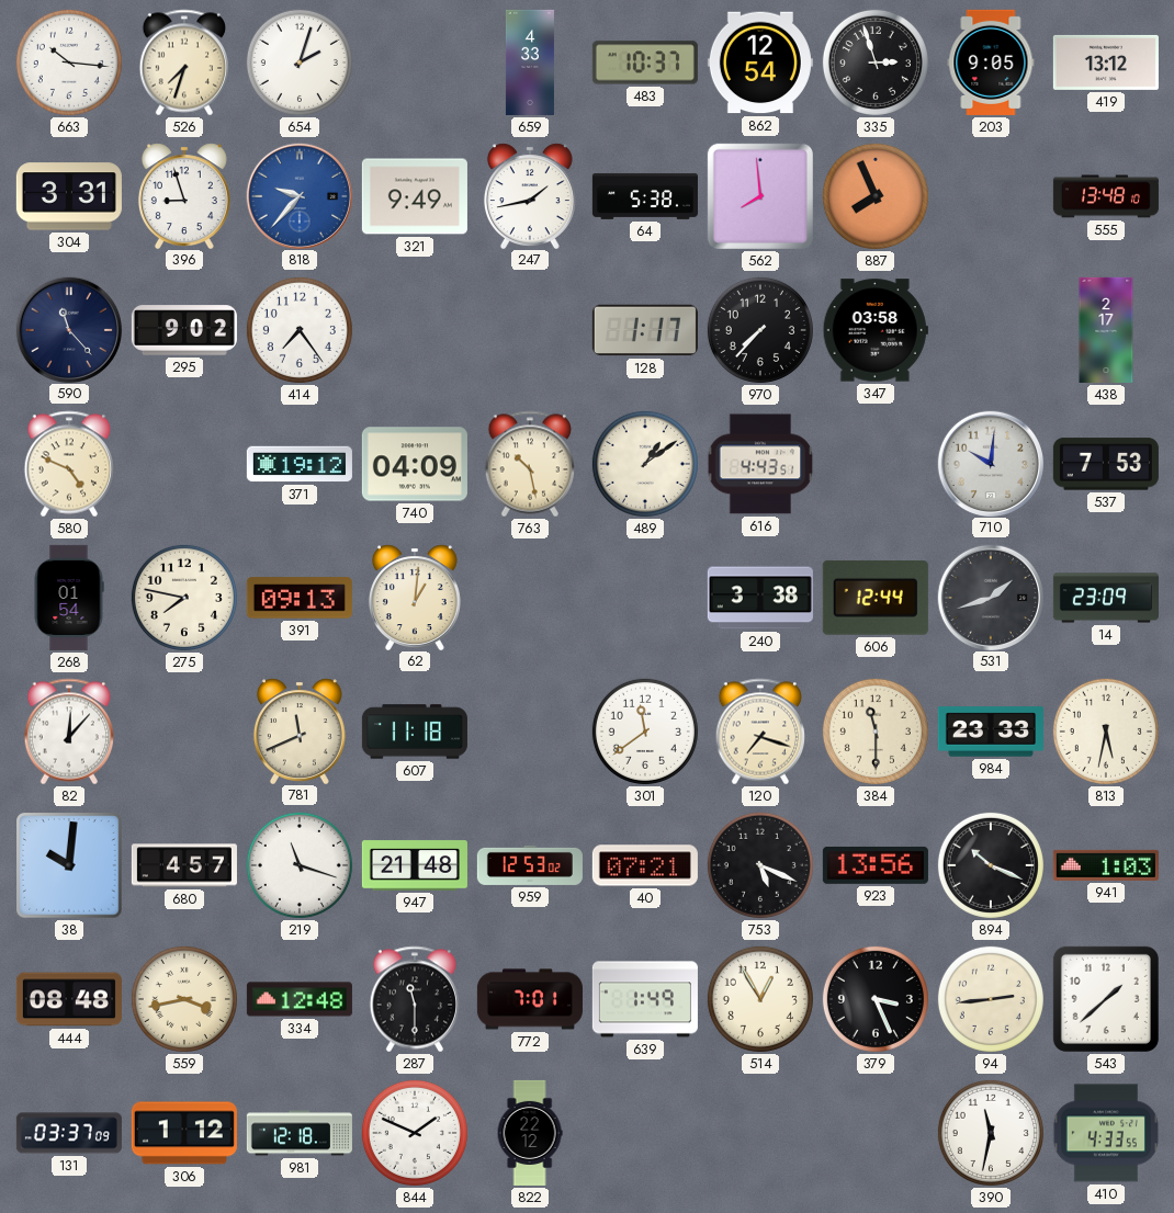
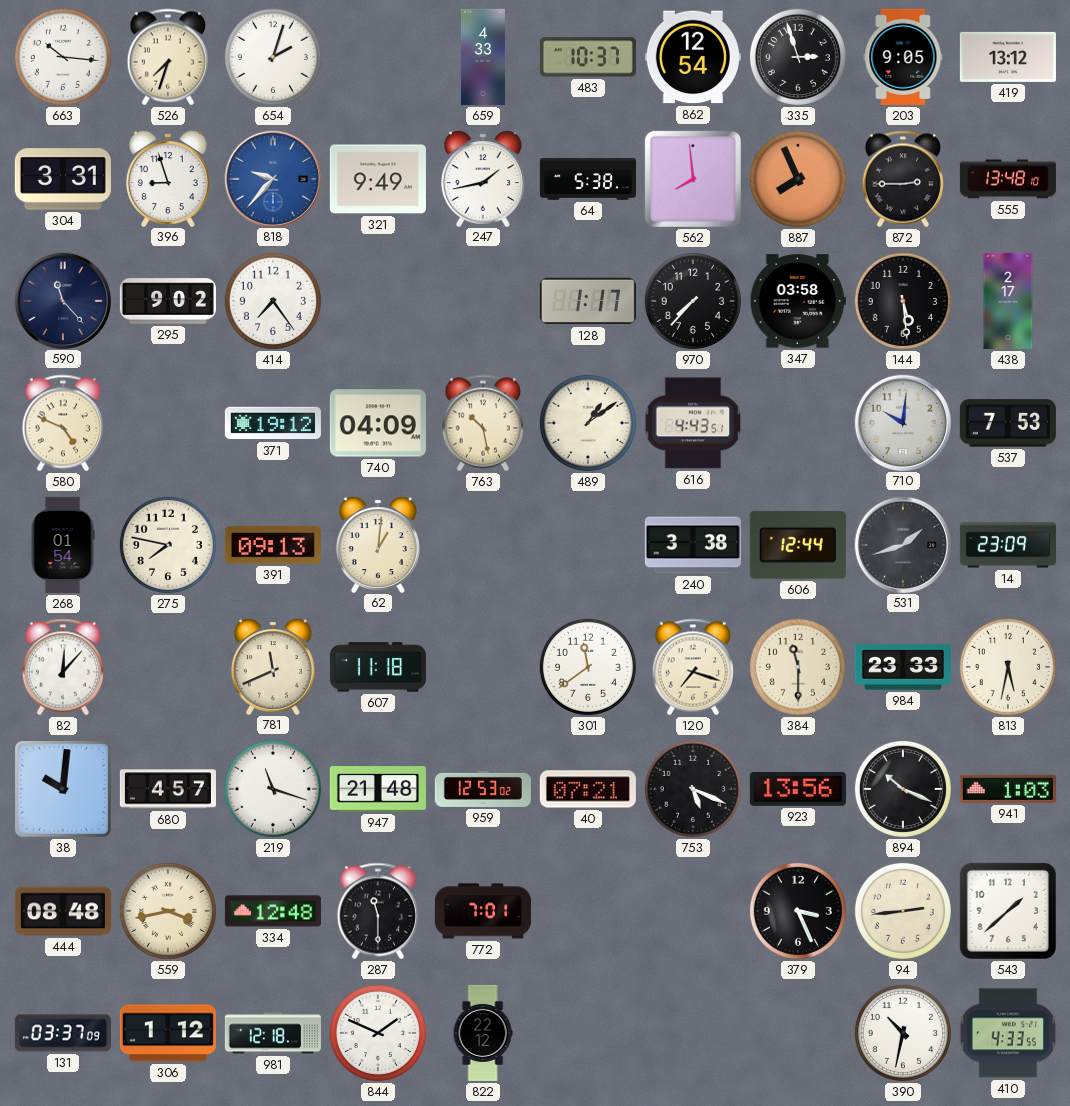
872: none -> 2:45 (902, 179)
144: none -> 5:29 (903, 301)
639: 1:49 -> none (645, 999)
514: 12:55 -> none (760, 999)
390: 11:32 -> 10:32 (903, 1033)
